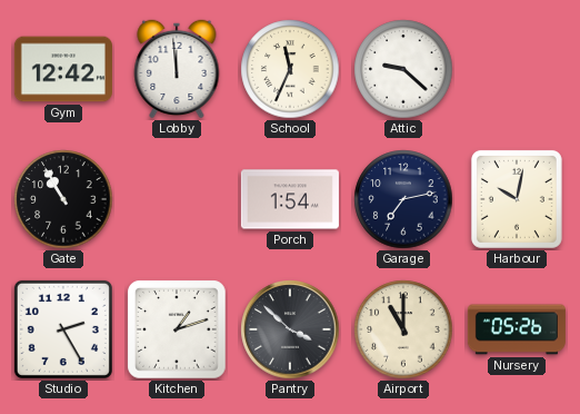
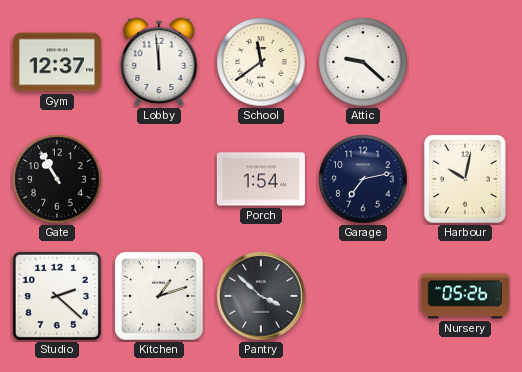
Gym: 12:42 -> 12:37 (57, 62)
School: 11:34 -> 11:39 (261, 62)
Studio: 2:25 -> 2:22 (57, 296)
Airport: 11:00 -> none (403, 329)
